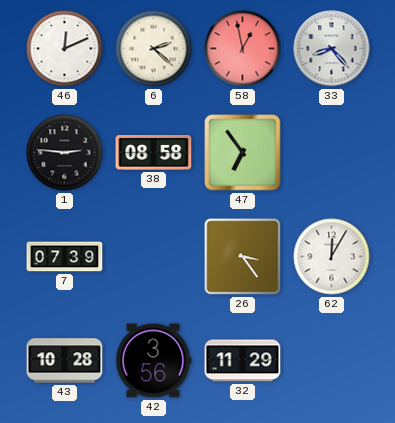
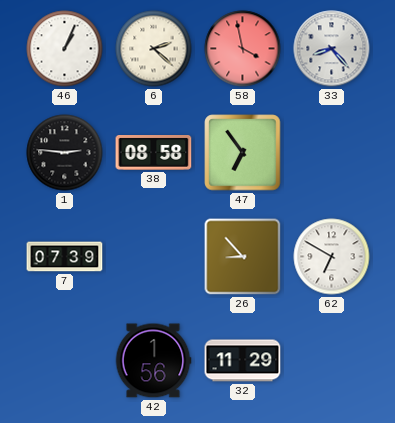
46: 12:11 -> 1:04 (65, 49)
58: 12:58 -> 3:58 (243, 49)
26: 3:24 -> 8:53 (243, 257)
62: 12:05 -> 6:50 (332, 257)
43: 10:28 -> none (65, 361)
42: 3:56 -> 1:56 (153, 361)
